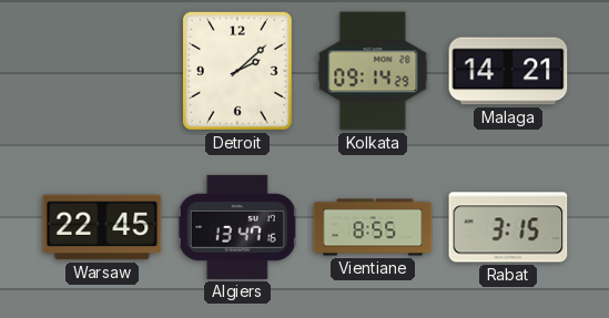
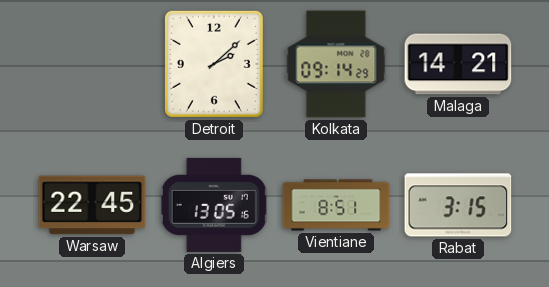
Algiers: 13:47 -> 13:05 (214, 205)
Vientiane: 8:55 -> 8:51 (336, 205)
